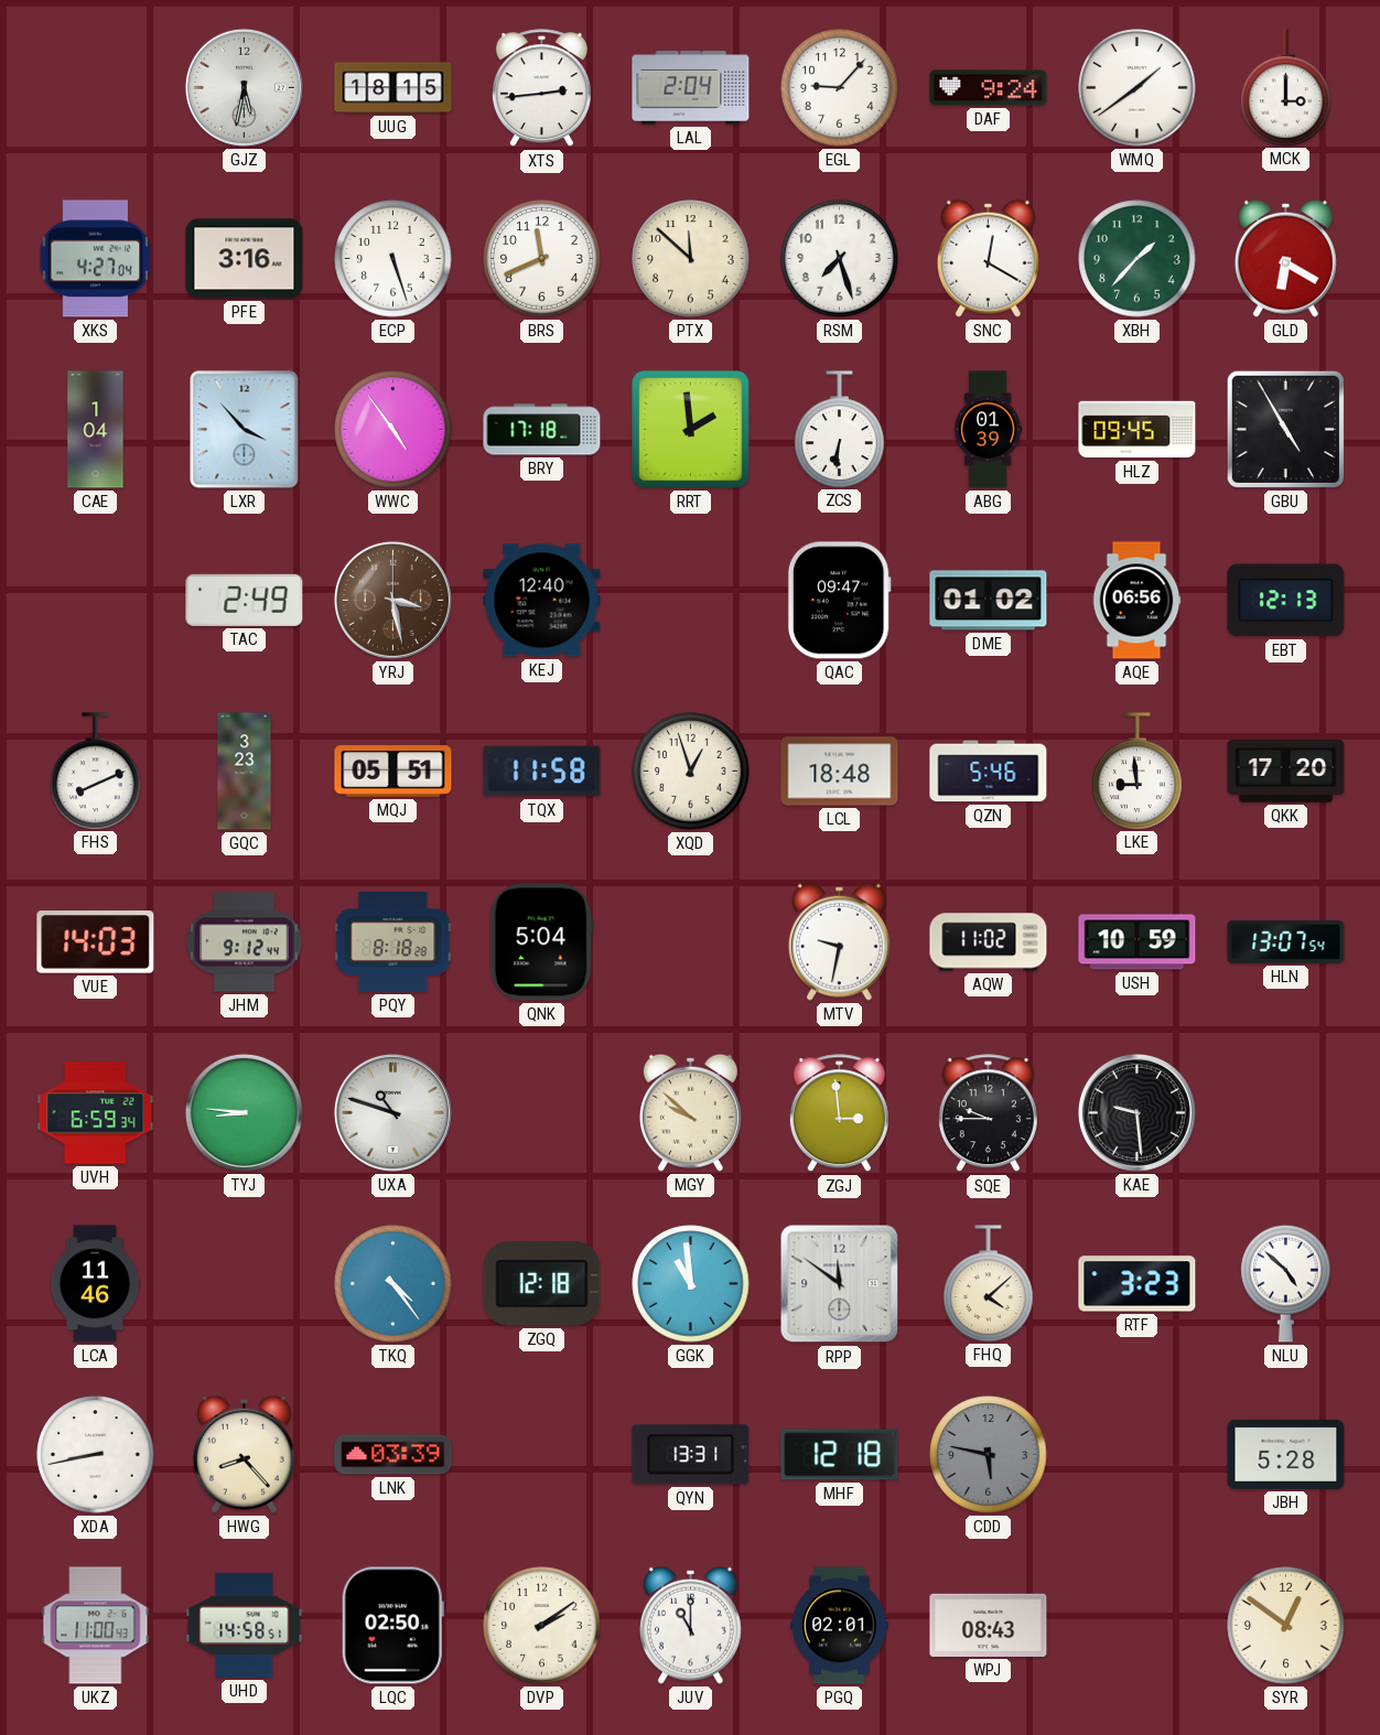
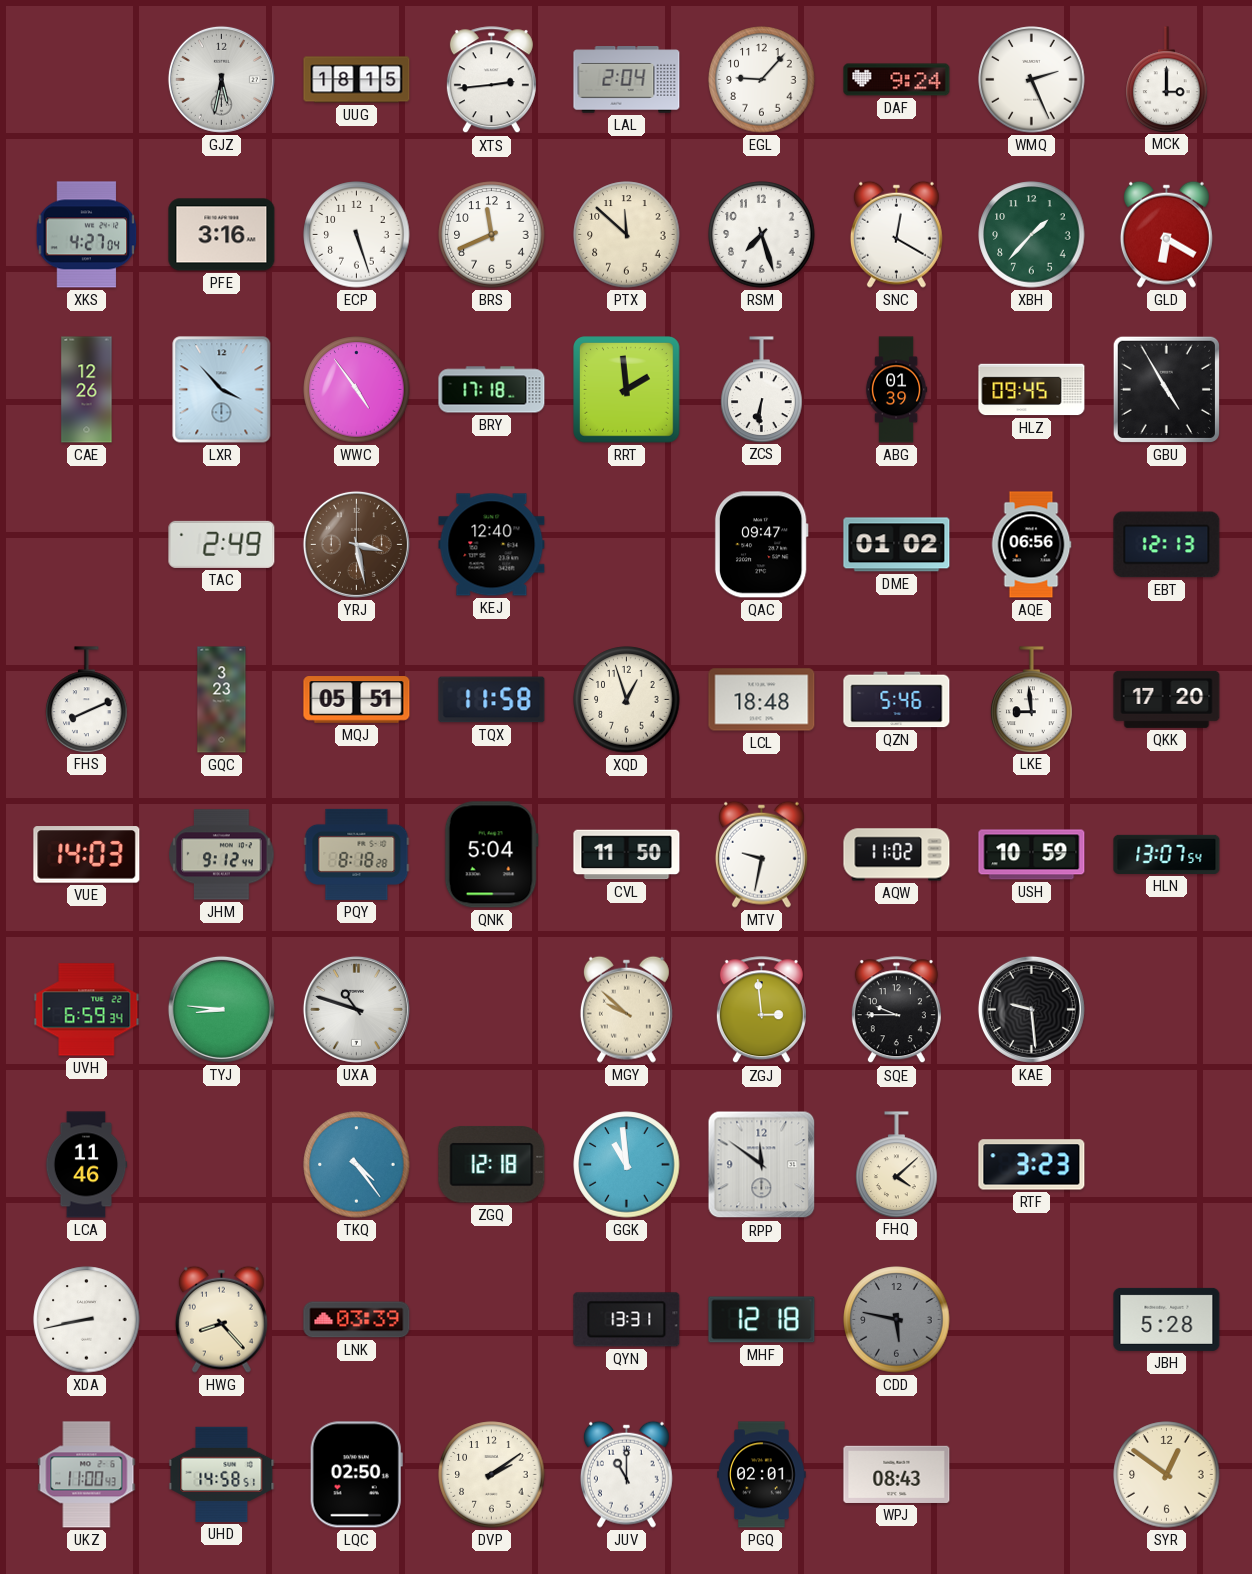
WMQ: 1:39 -> 2:26 (1032, 80)
CAE: 1:04 -> 12:26 (87, 390)
CVL: none -> 11:50 (627, 855)
NLU: 4:52 -> none (1286, 1283)
